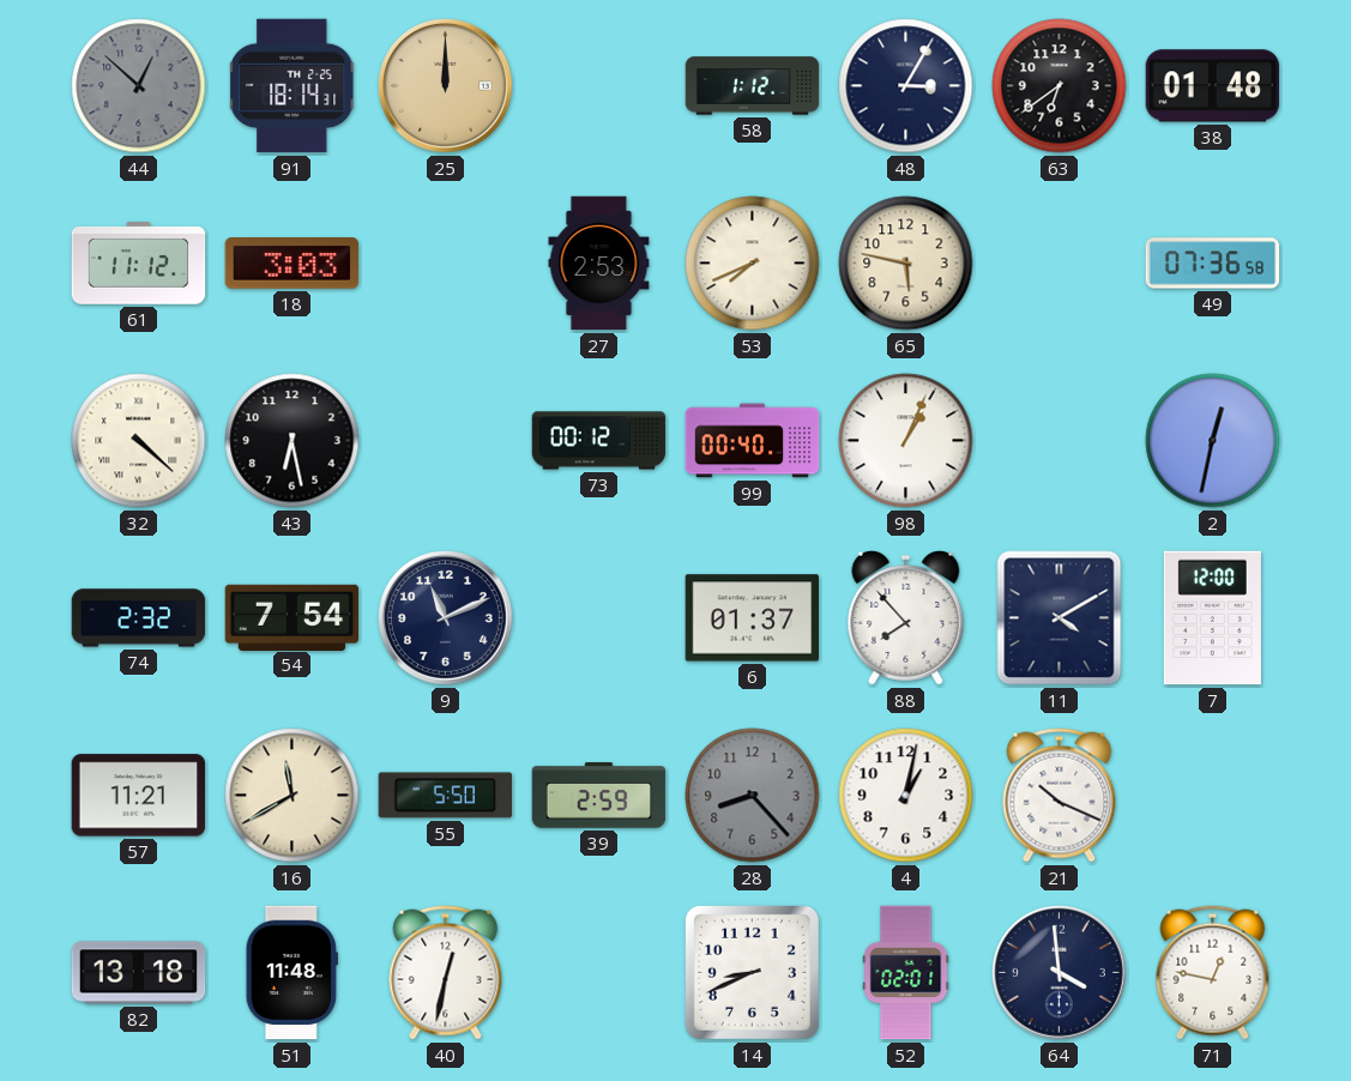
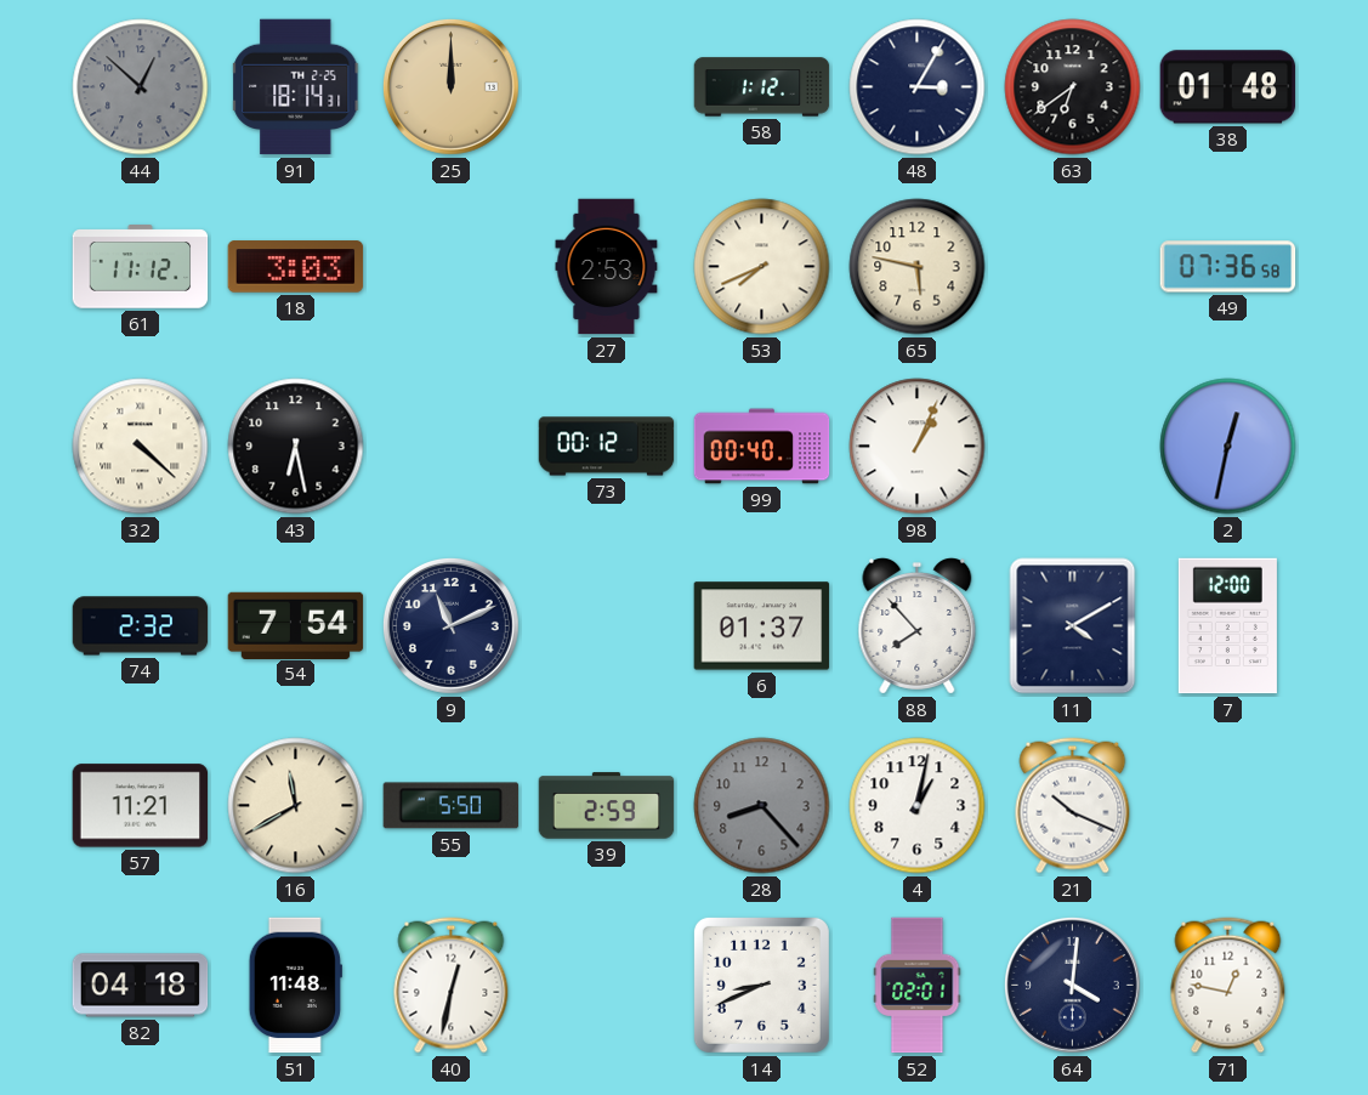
82: 13:18 -> 04:18 (141, 986)
64: 3:59 -> 4:01 (1073, 986)
